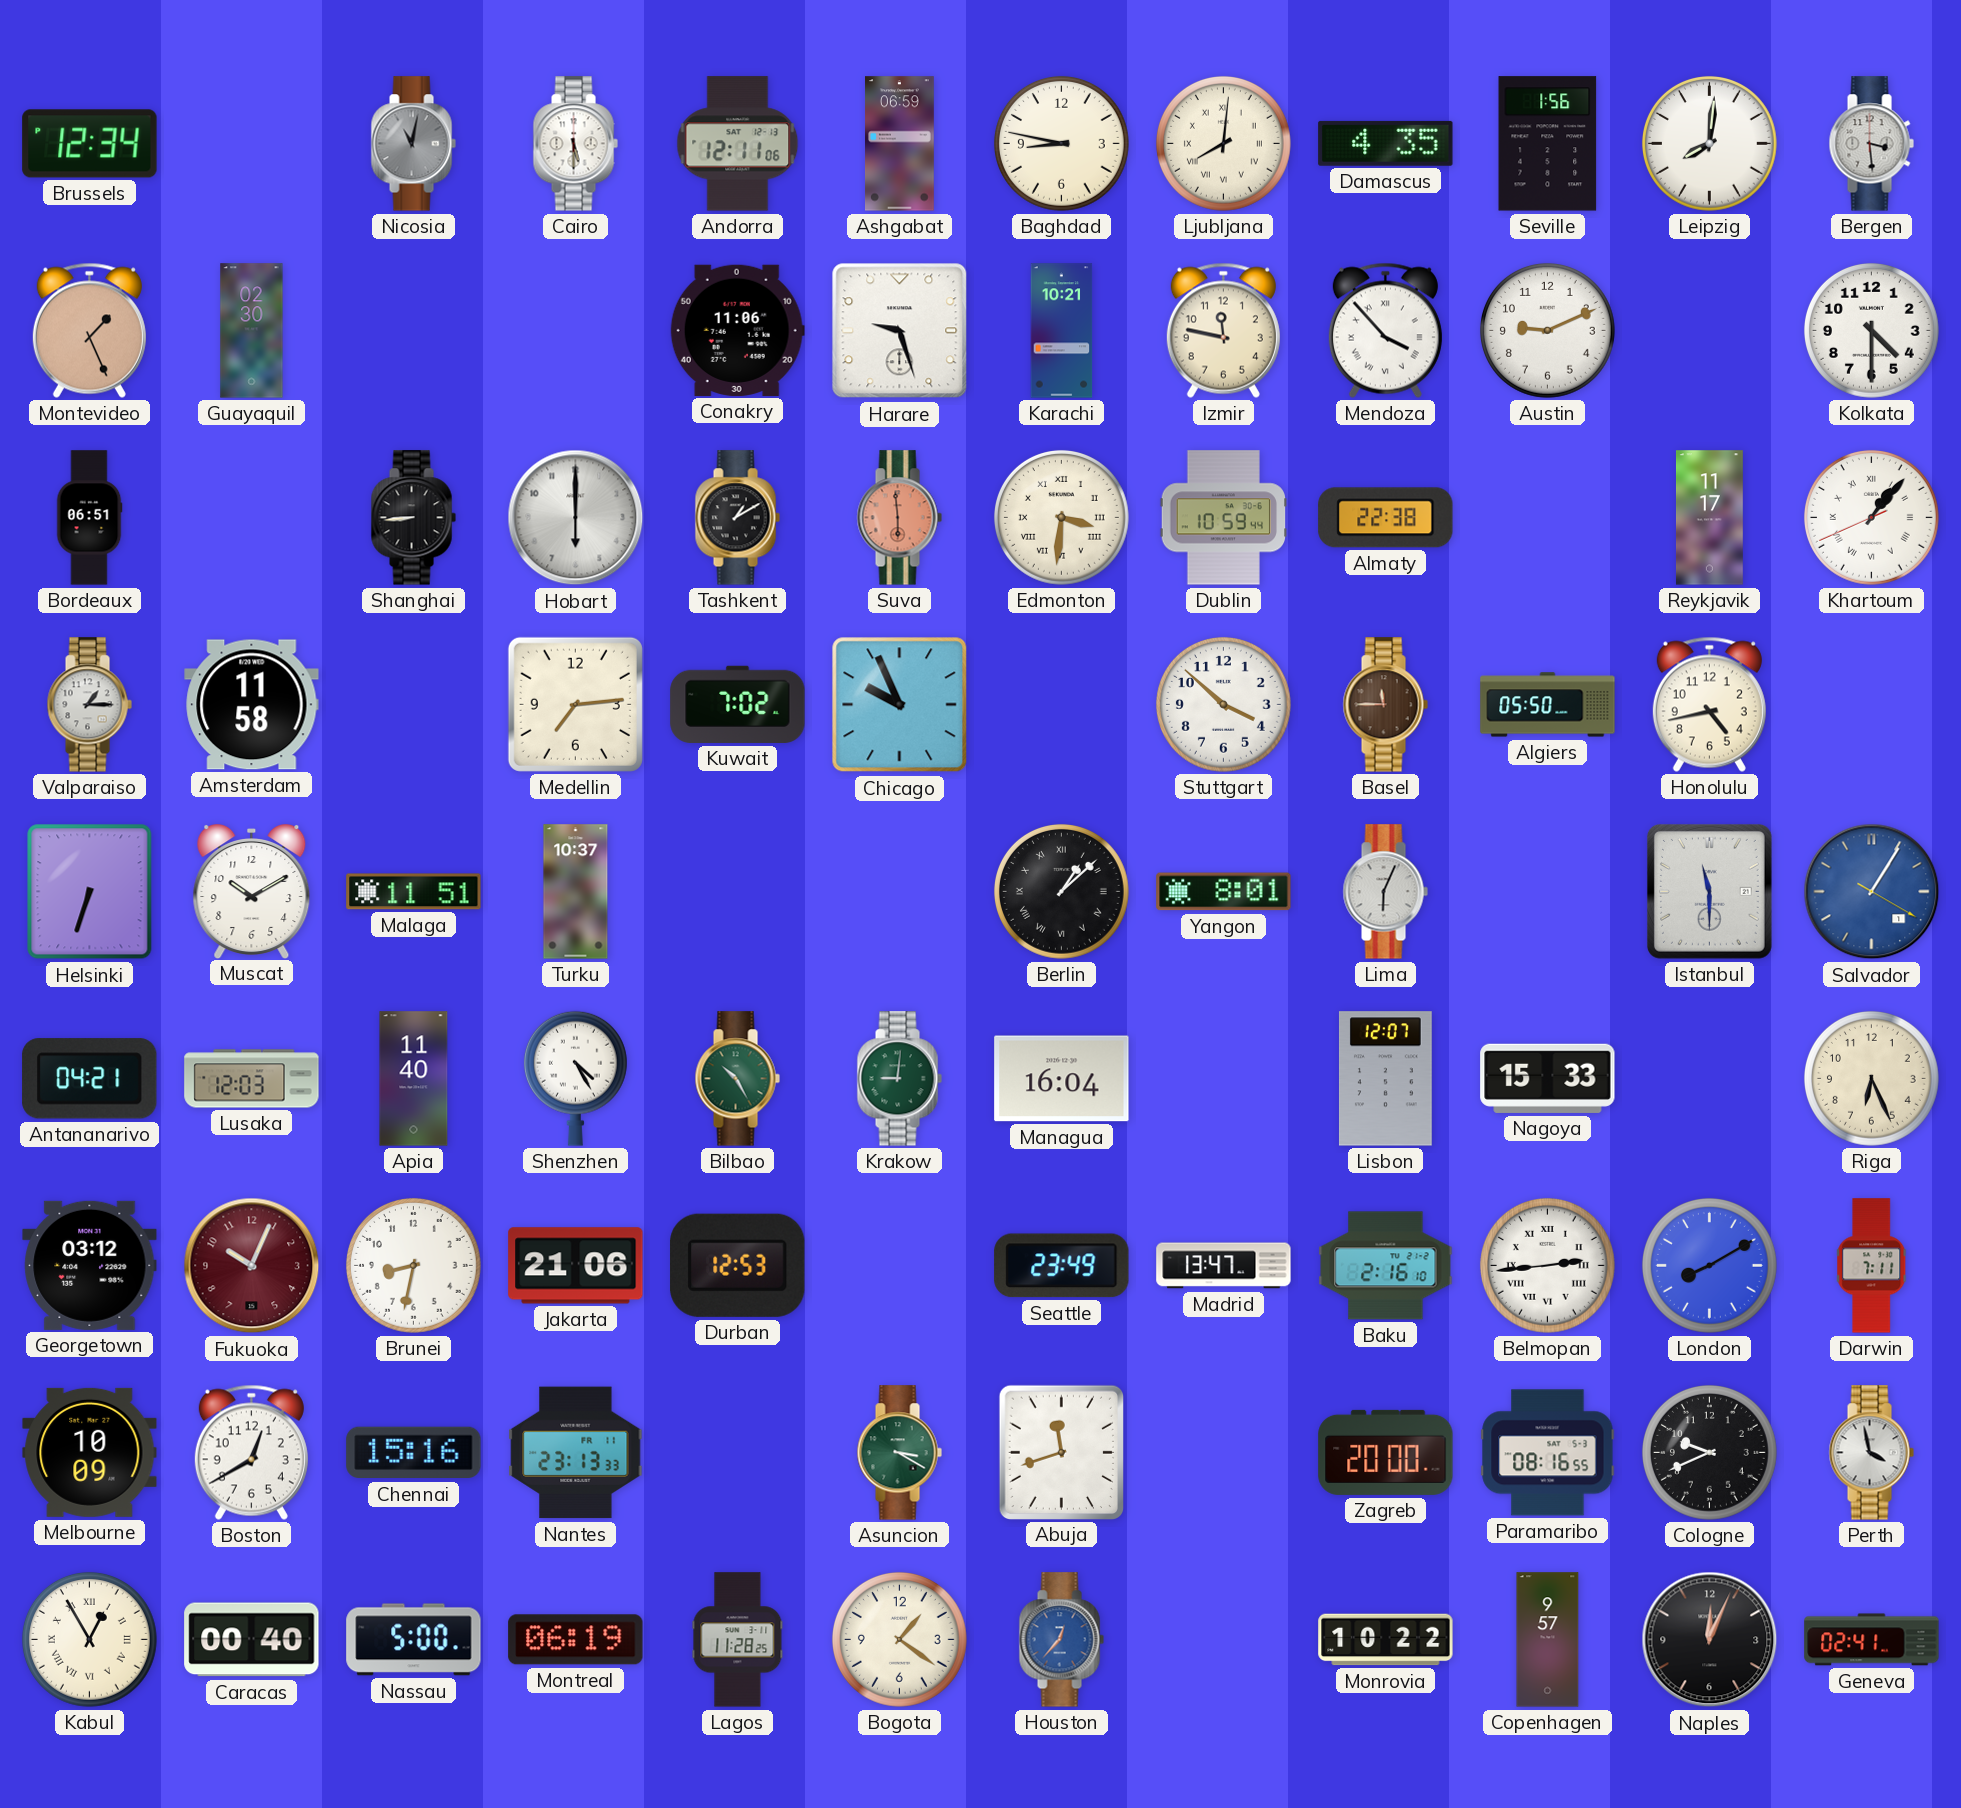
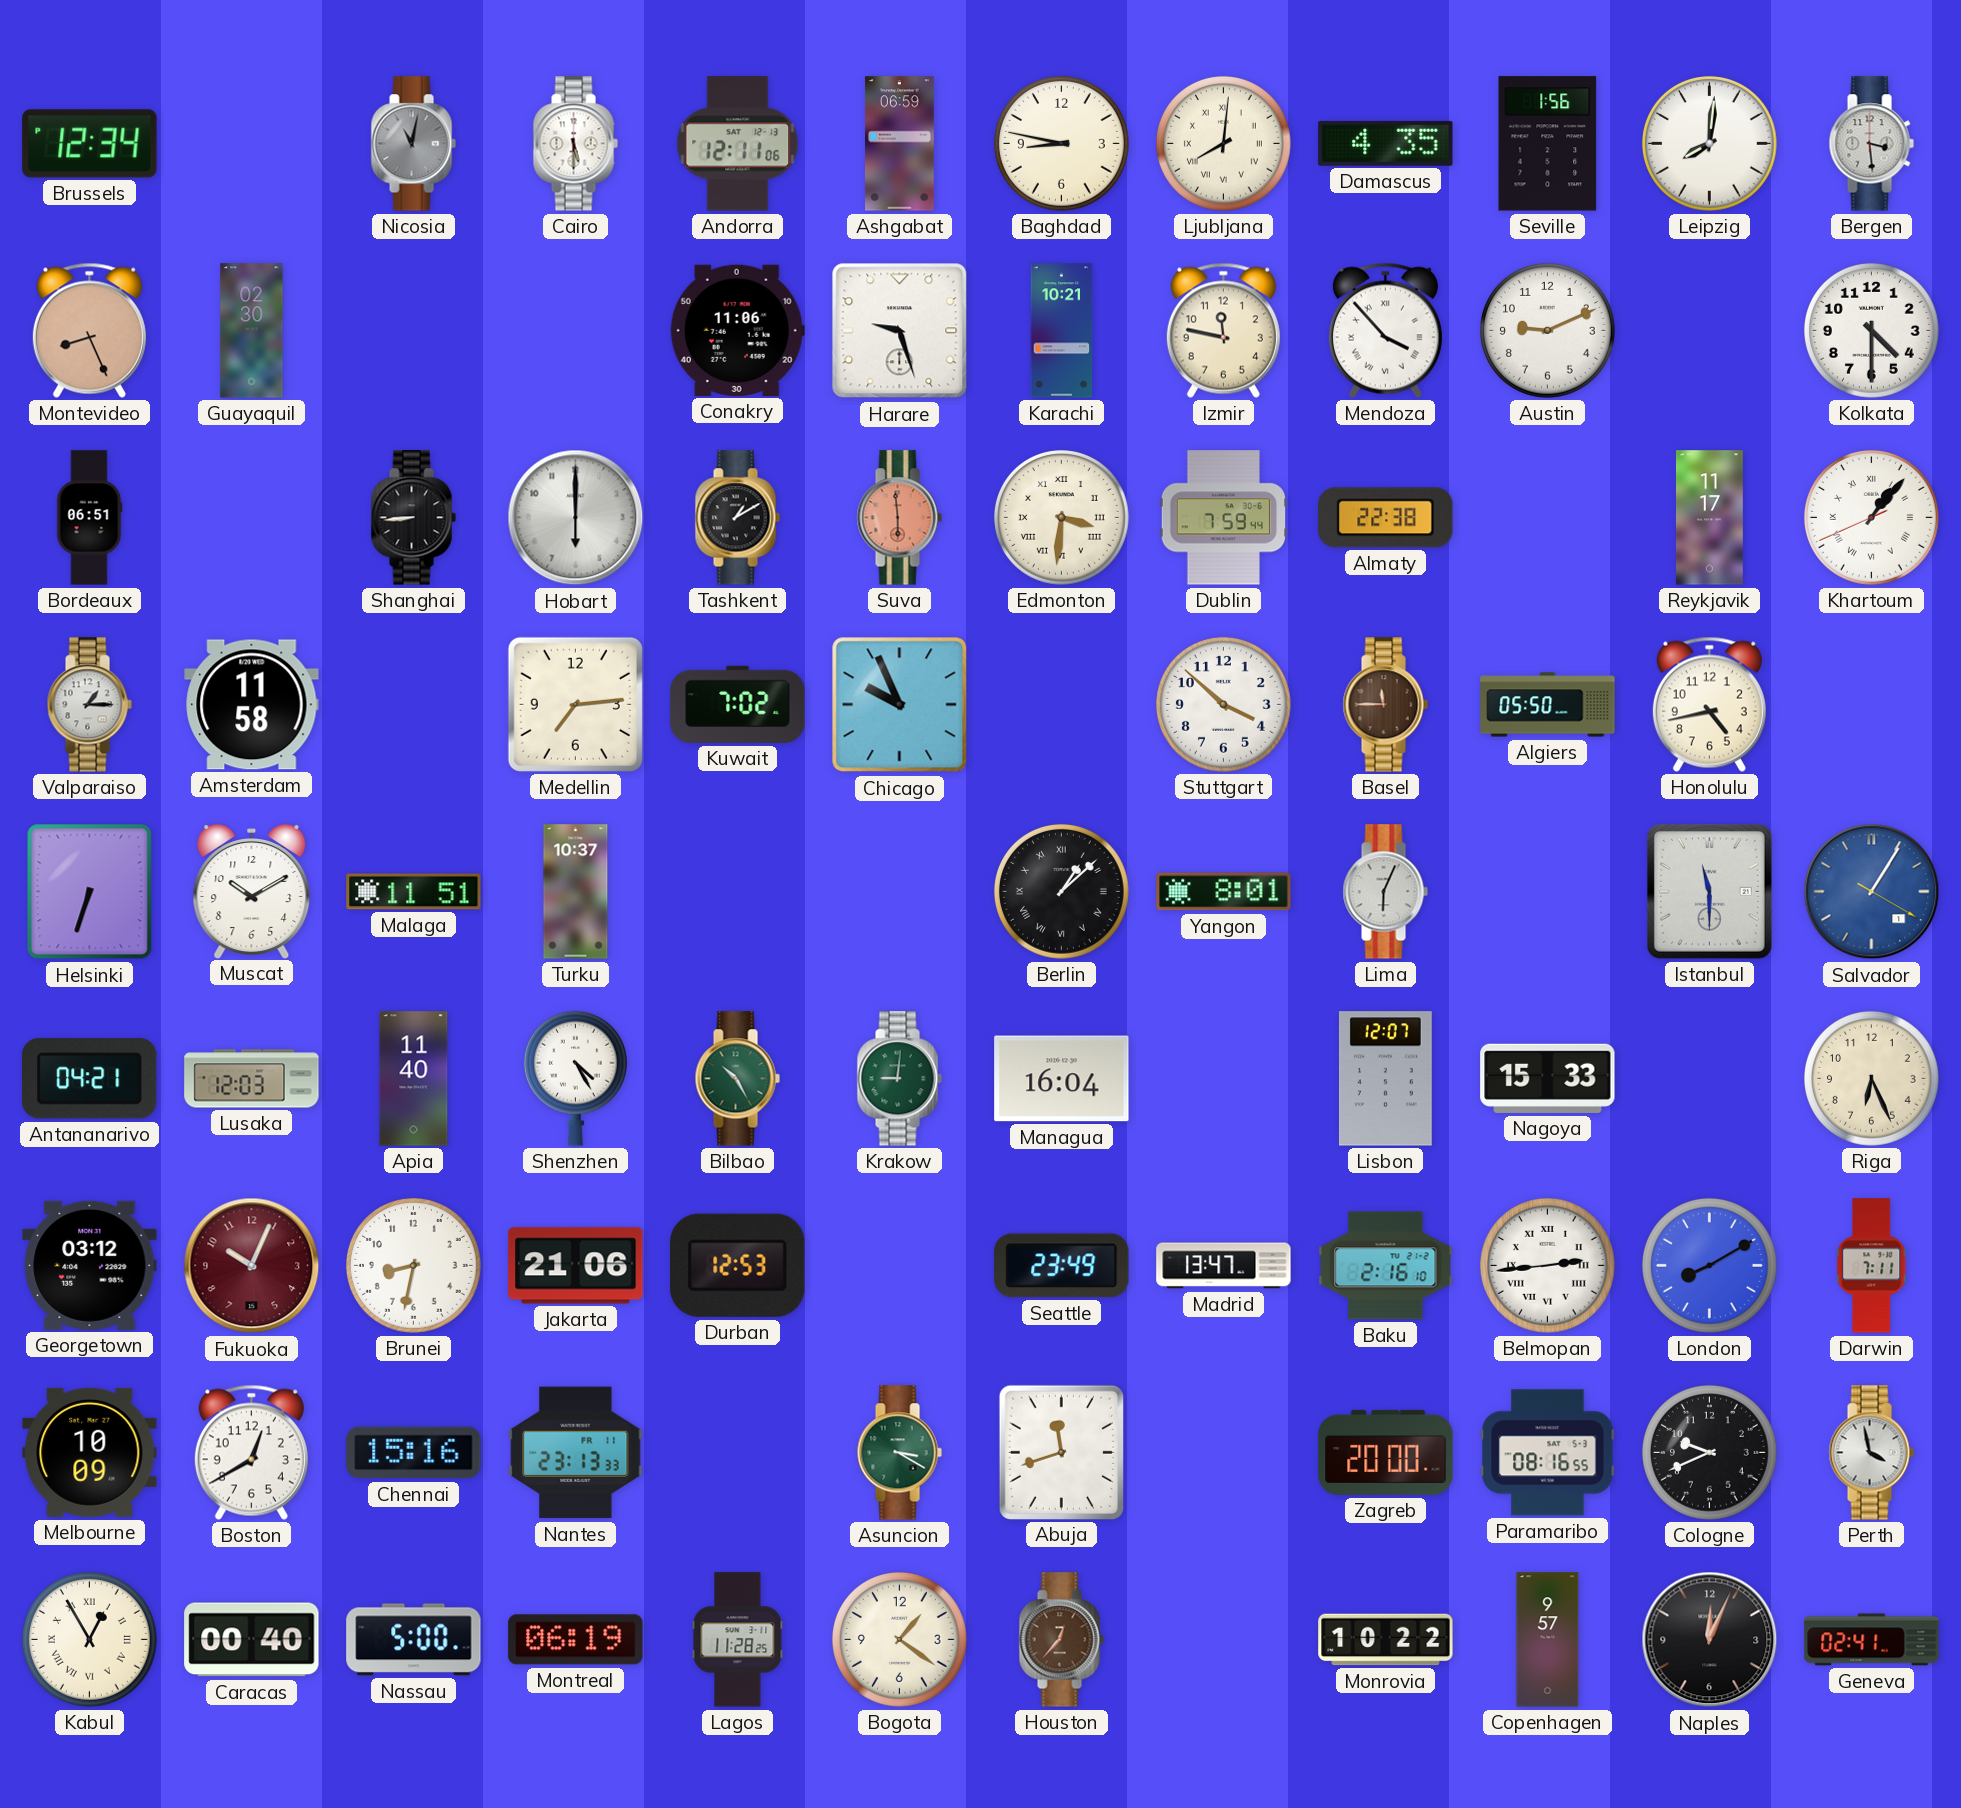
Montevideo: 1:26 -> 8:26 (89, 330)
Dublin: 10:59 -> 7:59 (1223, 518)
Houston dial: blue -> brown (1061, 1640)
